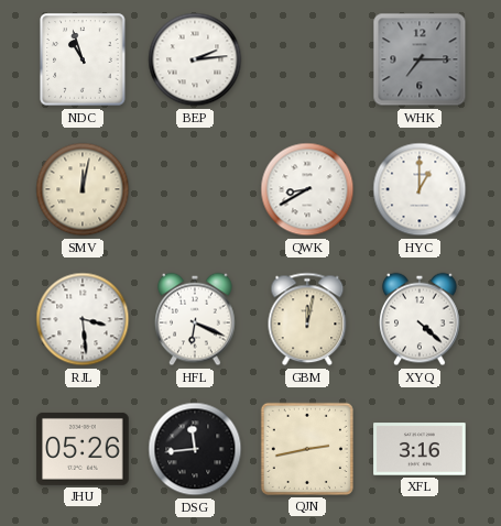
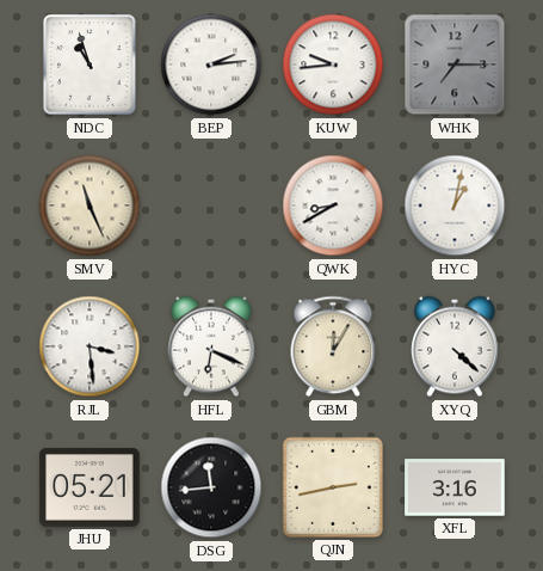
KUW: none -> 9:44 (333, 65)
SMV: 12:02 -> 11:26 (90, 205)
HYC: 1:00 -> 1:02 (455, 205)
GBM: 12:02 -> 12:05 (333, 346)
JHU: 05:26 -> 05:21 (90, 487)
